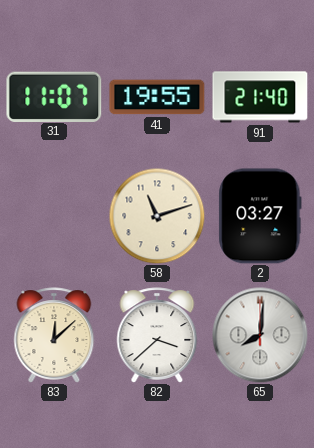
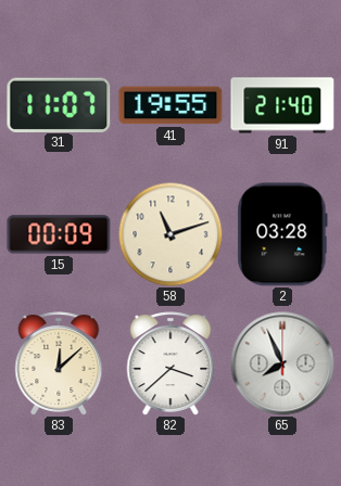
15: none -> 00:09 (59, 234)
2: 03:27 -> 03:28 (282, 234)
65: 8:01 -> 7:56 (282, 363)
